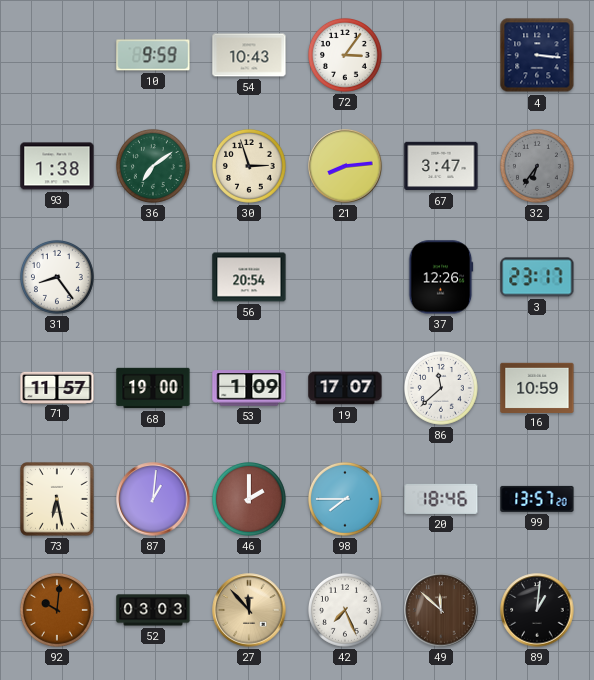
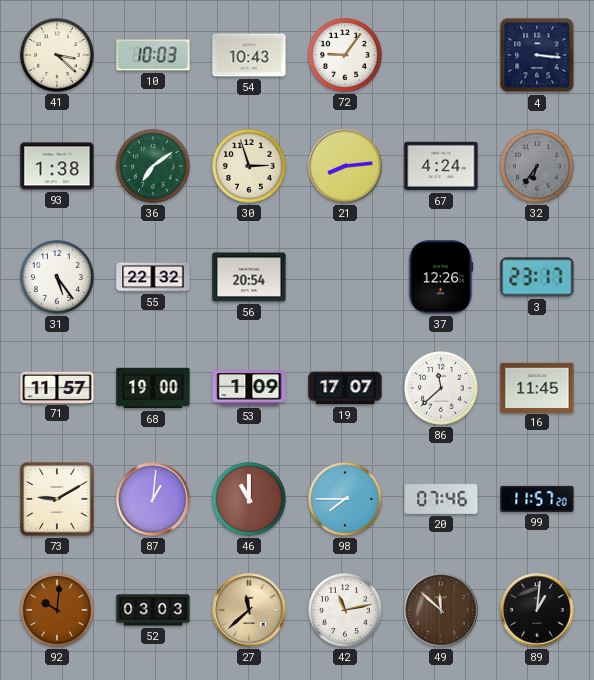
41: none -> 3:22 (57, 55)
10: 9:59 -> 10:03 (153, 55)
72: 3:06 -> 9:06 (345, 55)
67: 3:47 -> 4:24 (441, 166)
31: 8:24 -> 5:24 (57, 277)
55: none -> 22:32 (153, 277)
16: 10:59 -> 11:45 (537, 387)
73: 6:28 -> 9:10 (58, 500)
46: 2:00 -> 11:00 (249, 499)
20: 18:46 -> 07:46 (441, 499)
99: 13:57 -> 11:57 (537, 499)
27: 11:53 -> 11:38 (249, 610)
42: 7:26 -> 11:13 (345, 610)
